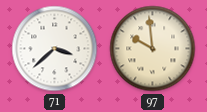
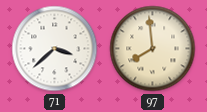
97: 9:59 -> 7:59 (153, 49)
